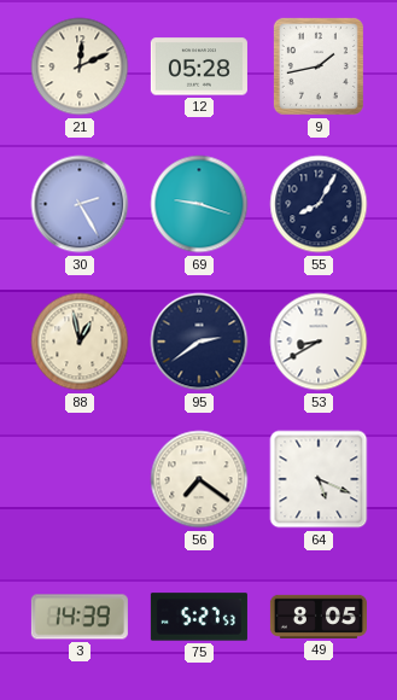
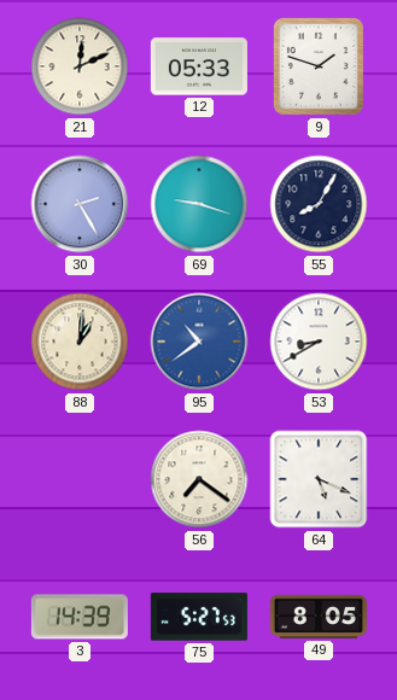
12: 05:28 -> 05:33 (199, 66)
9: 1:43 -> 1:48 (319, 66)
88: 12:58 -> 1:01 (80, 342)
95: 2:39 -> 10:39 (199, 342)
95 dial: navy -> blue (199, 342)
